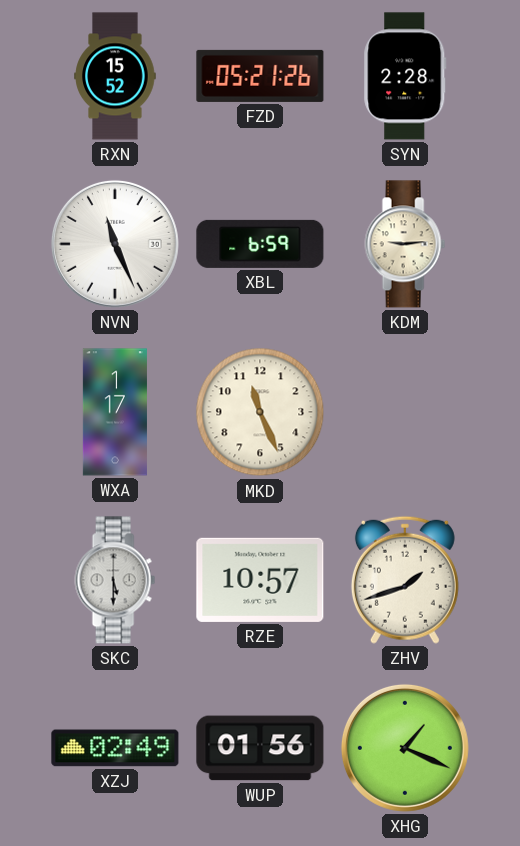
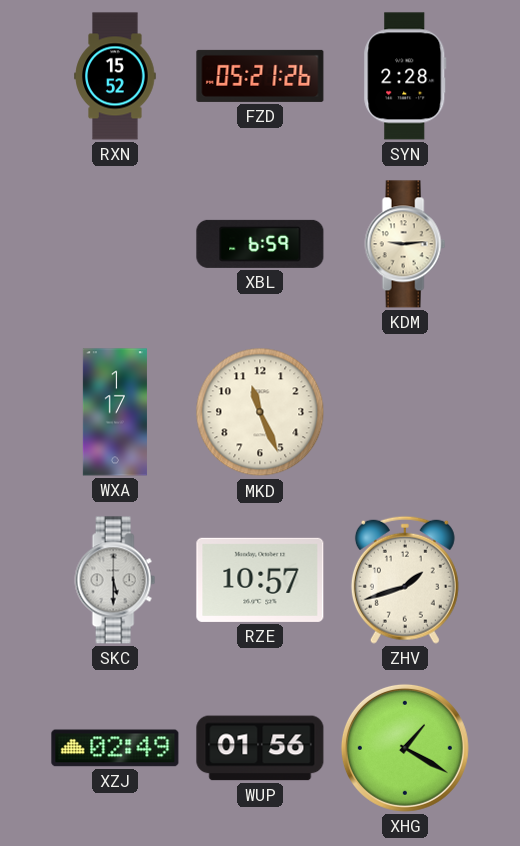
NVN: 11:26 -> none (115, 244)
XHG: 1:19 -> 1:20 (405, 748)
